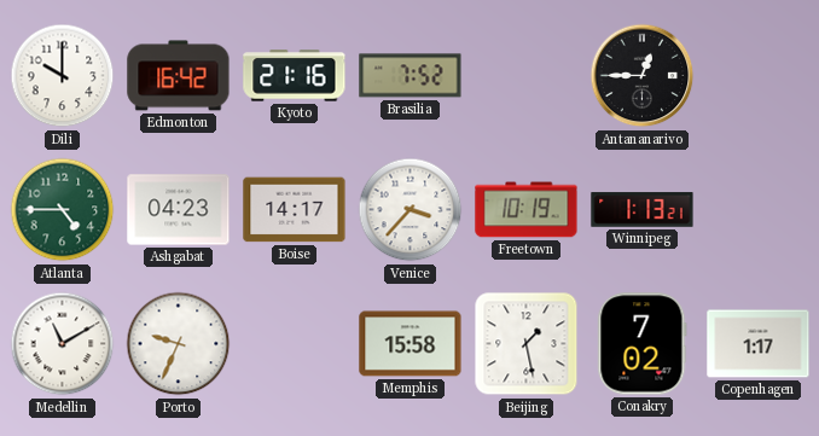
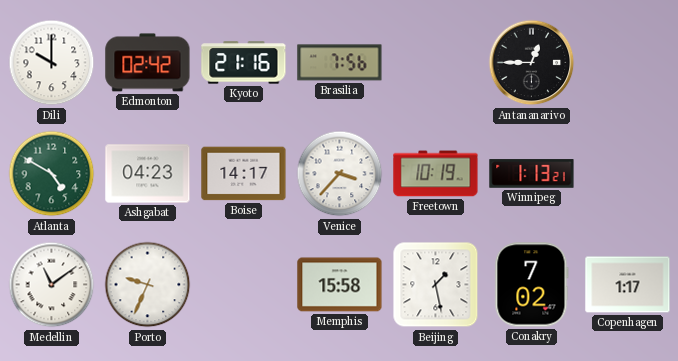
Edmonton: 16:42 -> 02:42 (148, 63)
Brasilia: 7:52 -> 7:56 (340, 63)
Atlanta: 4:45 -> 4:50 (52, 174)
Medellin: 11:10 -> 11:09 (52, 285)
